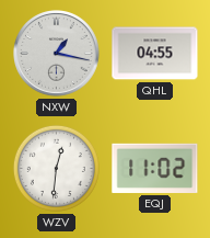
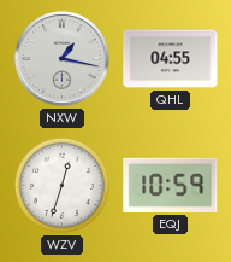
WZV: 12:31 -> 12:33 (61, 185)
EQJ: 11:02 -> 10:59 (171, 185)
